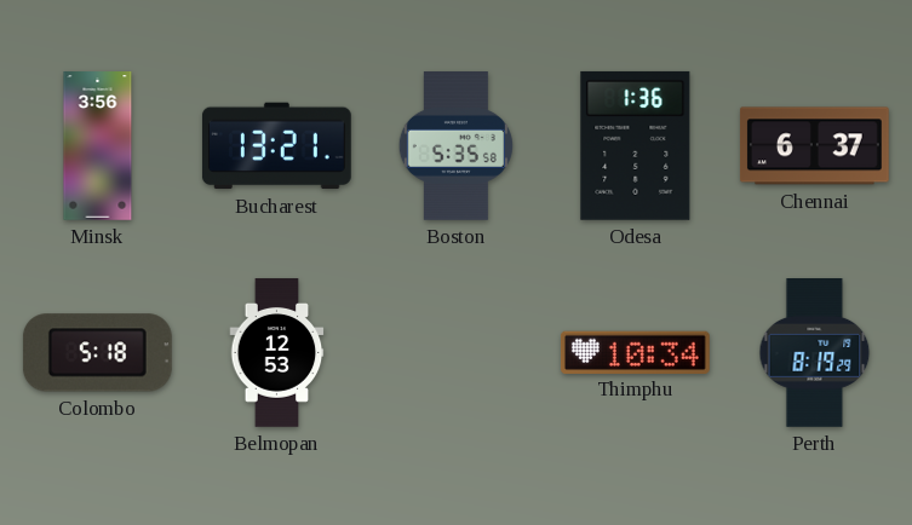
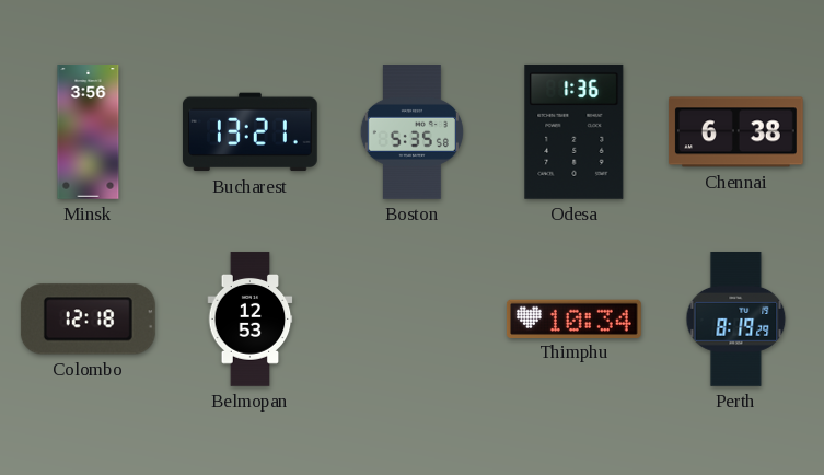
Chennai: 6:37 -> 6:38 (735, 132)
Colombo: 5:18 -> 12:18 (88, 320)
